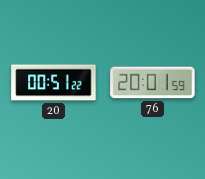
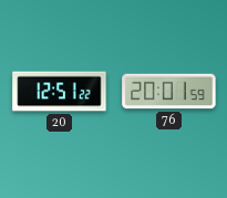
20: 00:51 -> 12:51 (60, 92)
